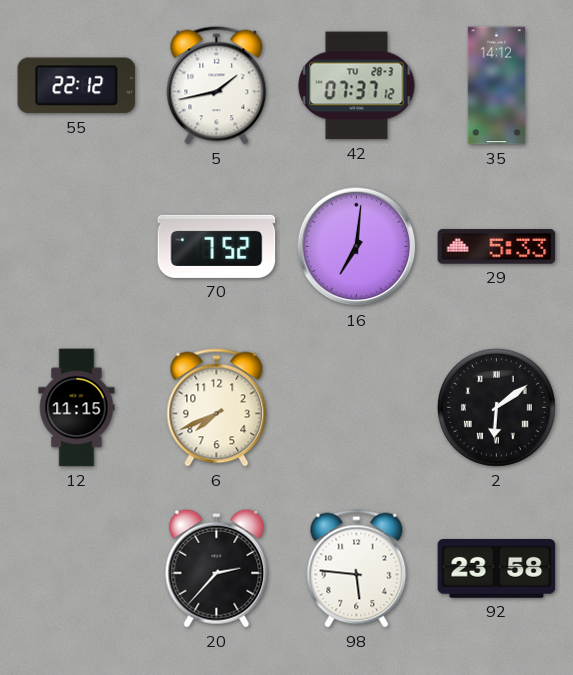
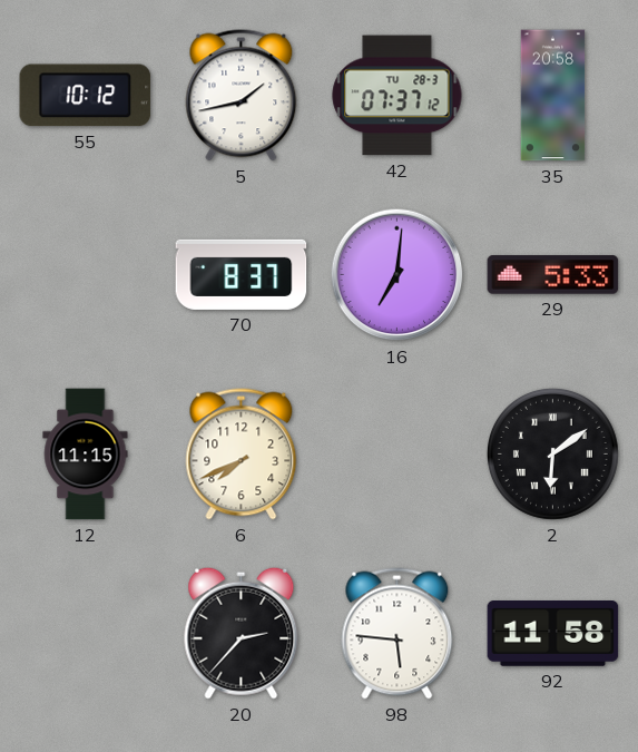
55: 22:12 -> 10:12 (86, 96)
35: 14:12 -> 20:58 (553, 96)
70: 7:52 -> 8:37 (242, 274)
92: 23:58 -> 11:58 (553, 634)
